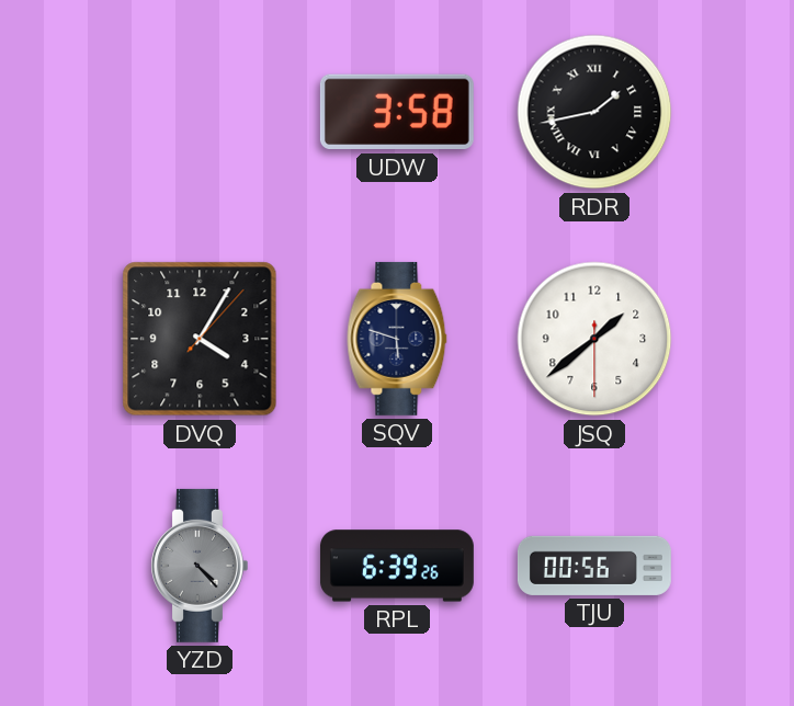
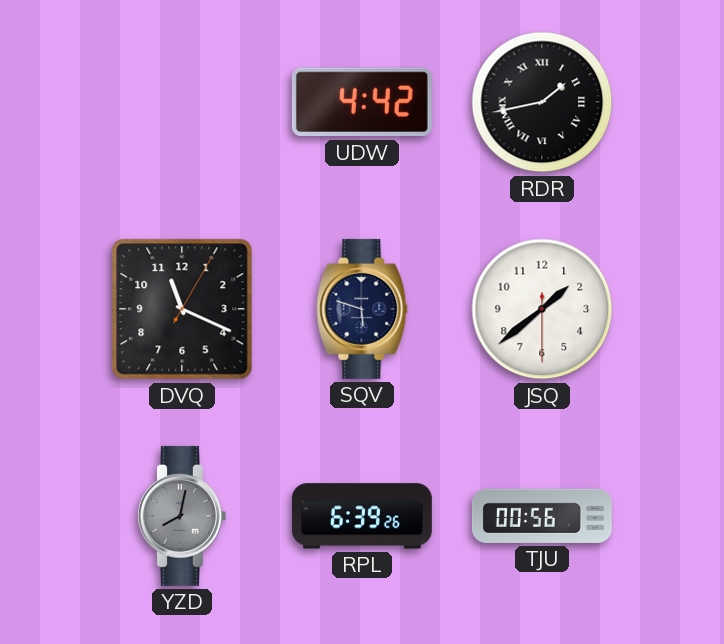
UDW: 3:58 -> 4:42 (362, 102)
DVQ: 4:05 -> 11:19 (182, 309)
YZD: 4:23 -> 8:02 (182, 516)
